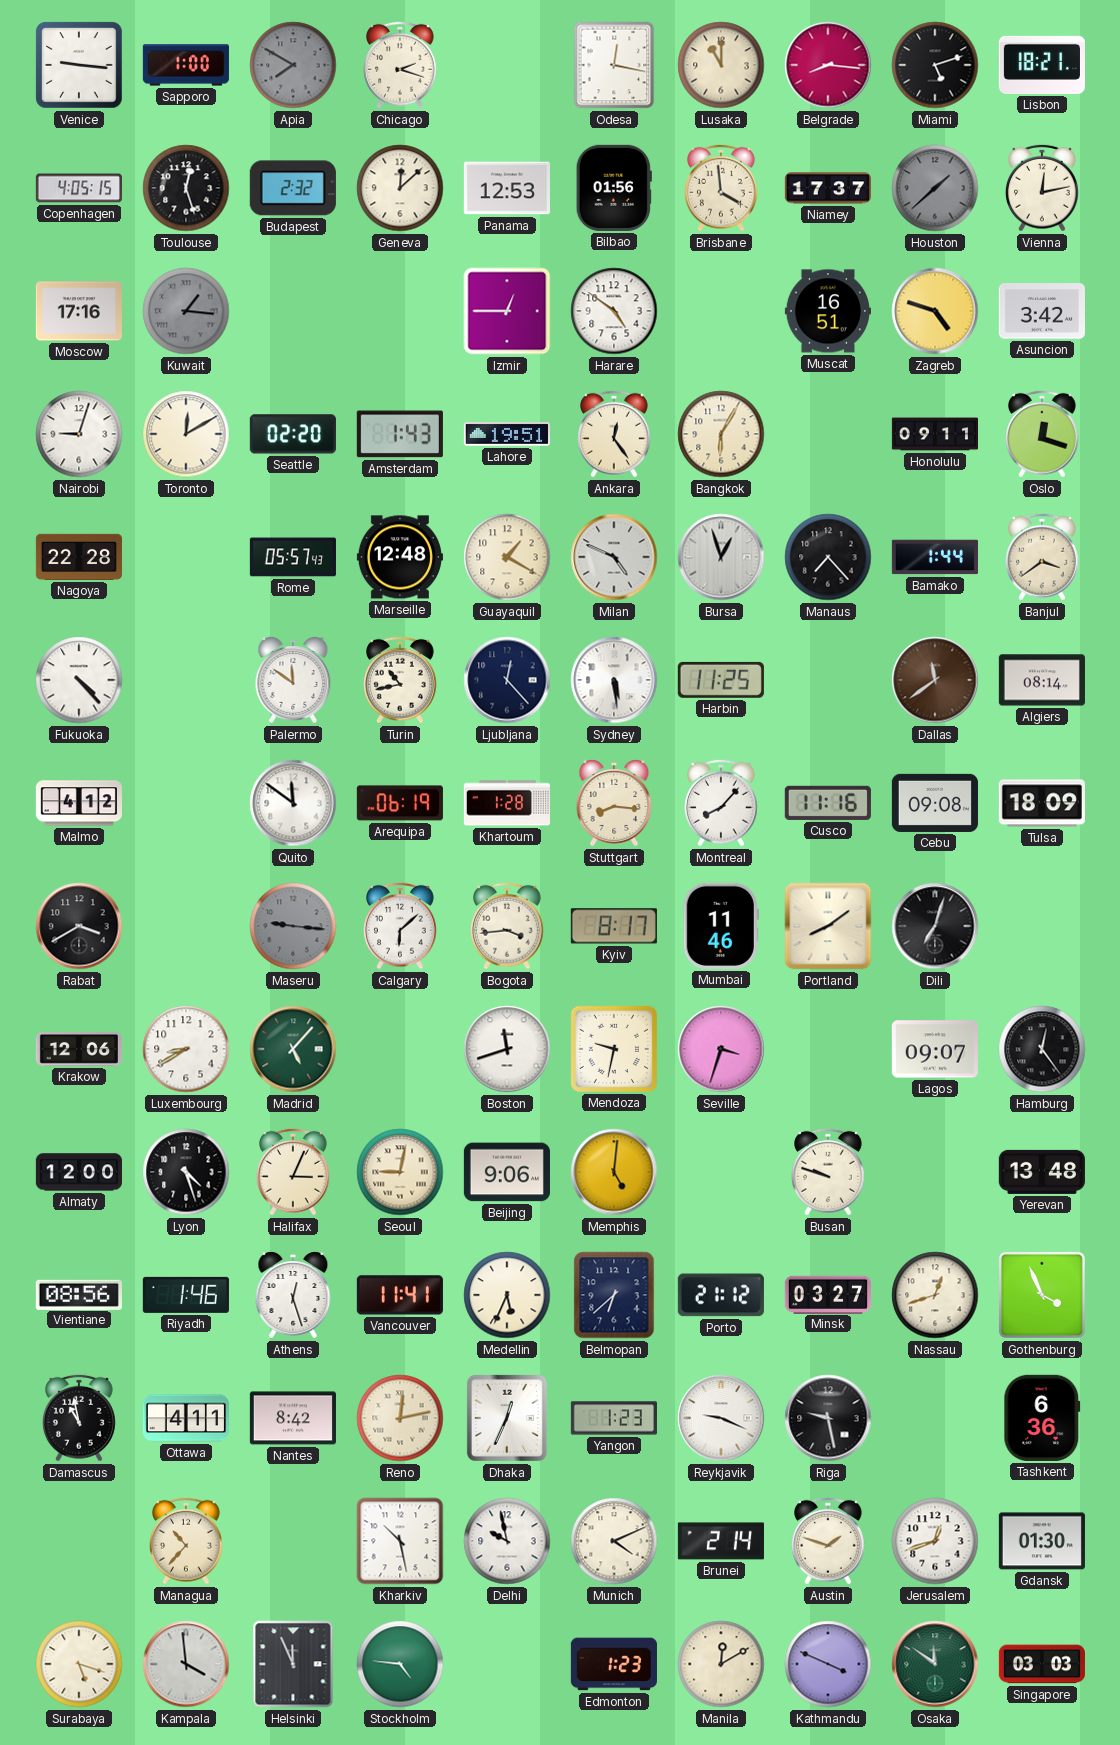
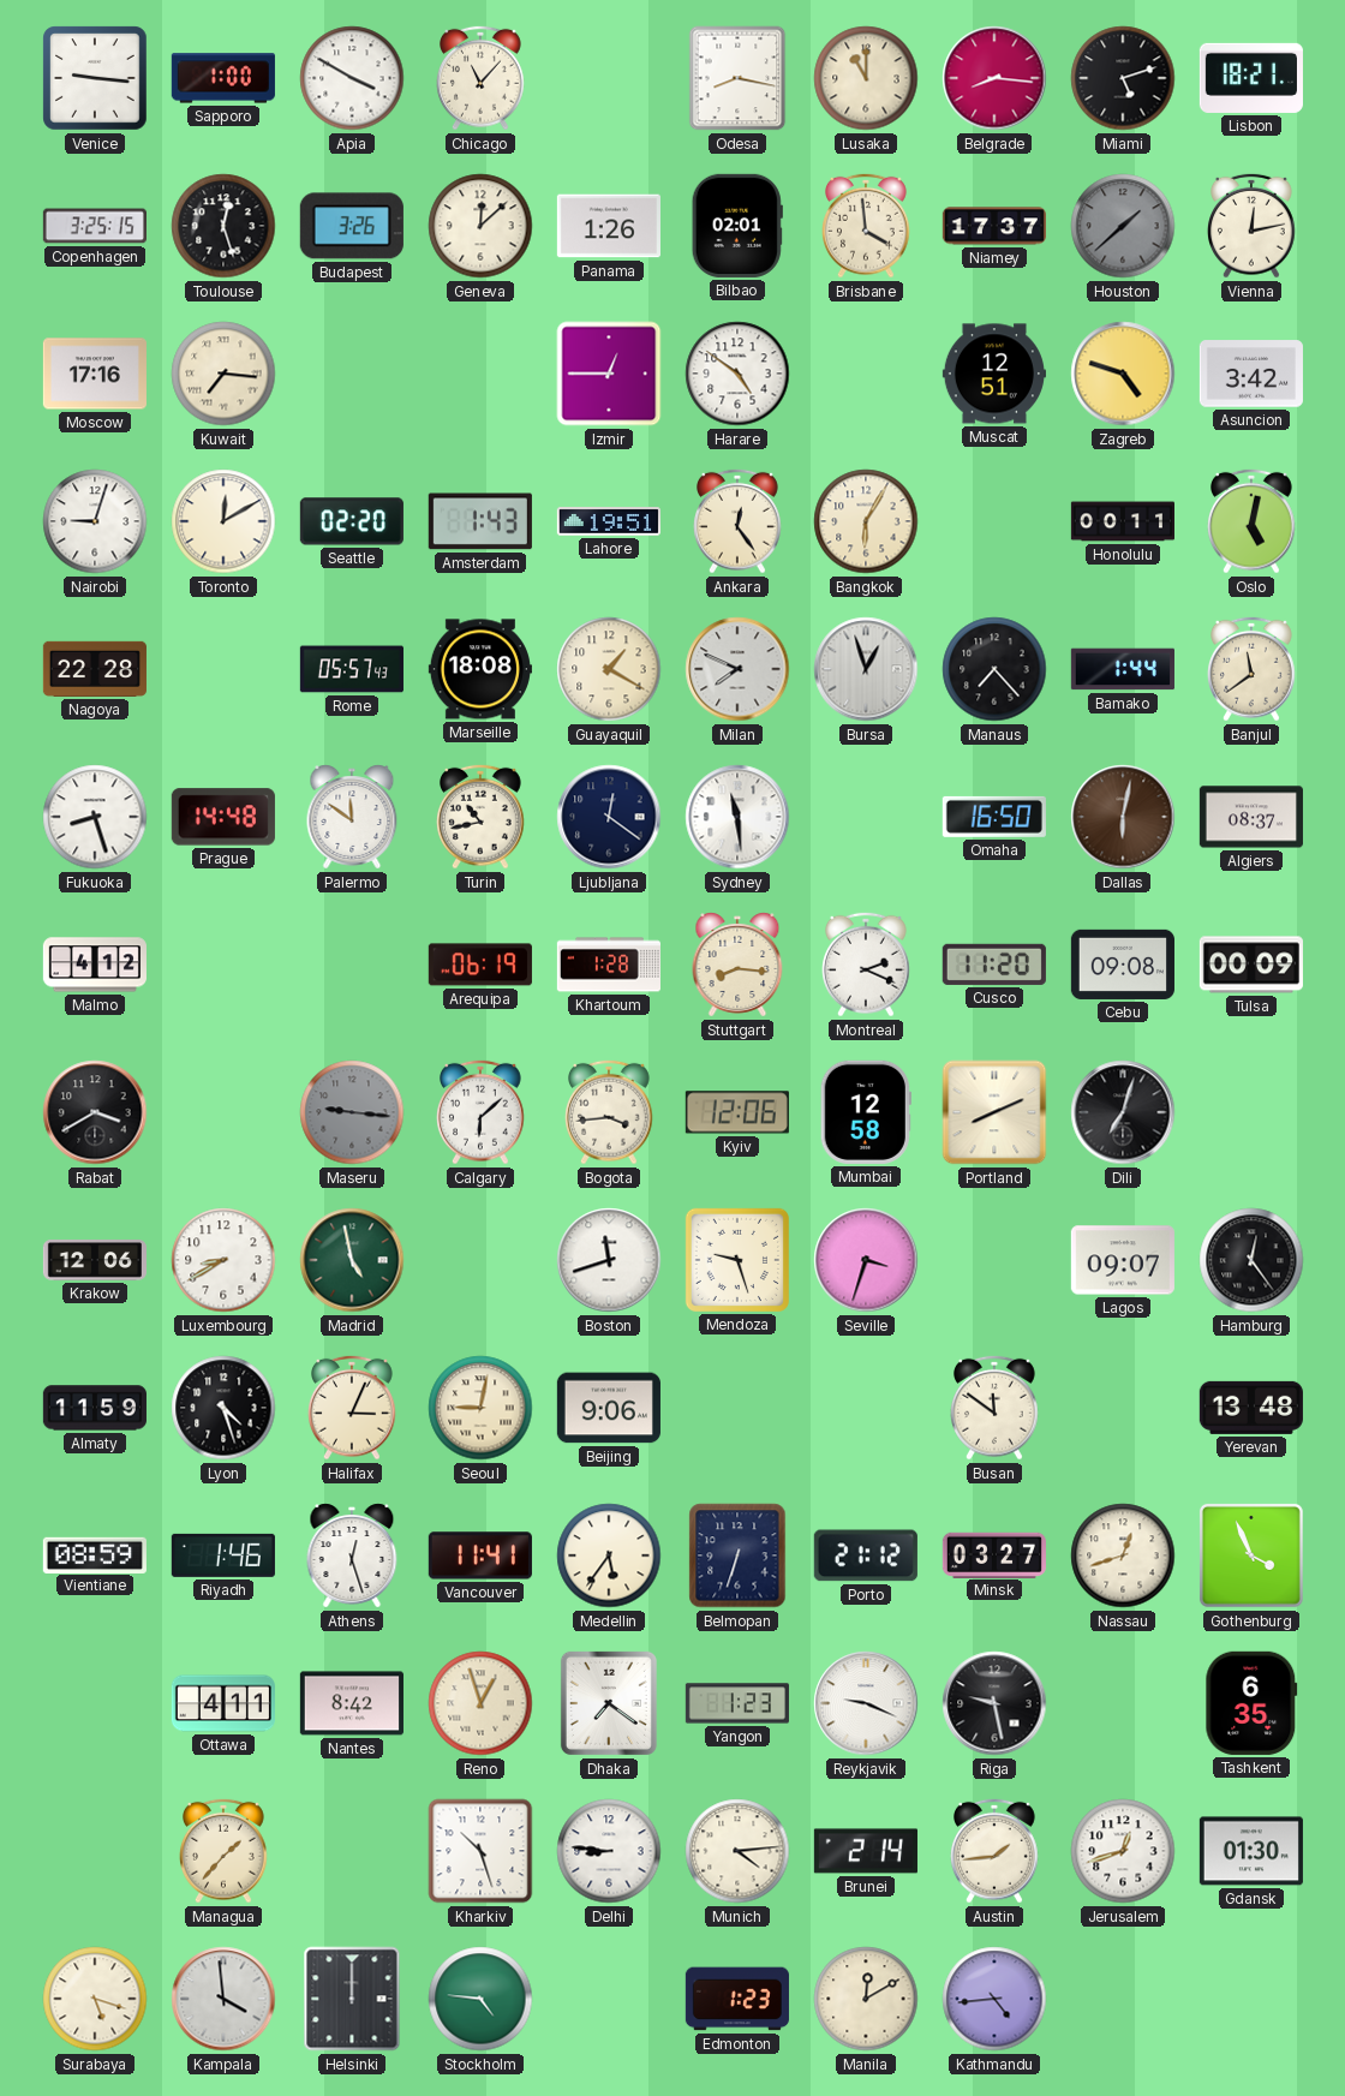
Apia: 7:50 -> 3:50 (352, 78)
Apia dial: grey -> white (352, 78)
Chicago: 2:18 -> 11:07 (482, 78)
Odesa: 12:17 -> 8:17 (737, 78)
Copenhagen: 4:05 -> 3:25 (95, 226)
Budapest: 2:32 -> 3:26 (352, 226)
Panama: 12:53 -> 1:26 (609, 226)
Bilbao: 01:56 -> 02:01 (737, 226)
Kuwait: 1:16 -> 7:16 (223, 374)
Kuwait dial: grey -> cream (223, 374)
Muscat: 16:51 -> 12:51 (994, 374)
Honolulu: 09:11 -> 00:11 (1122, 521)
Oslo: 12:18 -> 5:02 (1253, 521)
Marseille: 12:48 -> 18:08 (480, 669)
Milan: 4:49 -> 7:49 (737, 669)
Banjul: 3:39 -> 11:39 (1253, 669)
Fukuoka: 4:23 -> 8:27 (95, 817)
Prague: none -> 14:48 (223, 817)
Ljubljana: 12:23 -> 12:21 (609, 817)
Sydney: 5:29 -> 11:29 (737, 817)
Harbin: 11:25 -> none (721, 680)
Omaha: none -> 16:50 (994, 817)
Dallas: 11:39 -> 6:02 (1123, 817)
Algiers: 08:14 -> 08:37 (1251, 817)
Quito: 11:51 -> none (293, 803)
Montreal: 8:07 -> 2:19 (867, 965)
Cusco: 11:16 -> 11:20 (994, 965)
Tulsa: 18:09 -> 00:09 (1251, 965)
Kyiv: 8:17 -> 12:06 (737, 1112)
Mumbai: 11:46 -> 12:58 (866, 1112)
Portland: 8:09 -> 8:11 (994, 1112)
Madrid: 5:07 -> 4:58 (352, 1260)
Mendoza: 9:32 -> 9:27 (737, 1260)
Almaty: 12:00 -> 11:59 (95, 1408)
Memphis: 5:01 -> none (614, 1172)
Busan: 9:48 -> 11:51 (996, 1408)
Vientiane: 08:56 -> 08:59 (95, 1554)
Medellin: 5:34 -> 5:36 (609, 1555)
Belmopan: 6:38 -> 6:33 (737, 1555)
Damascus: 10:58 -> none (80, 1418)
Reno: 12:13 -> 12:57 (480, 1703)
Dhaka: 12:34 -> 7:21 (609, 1703)
Tashkent: 6:36 -> 6:35 (1251, 1703)
Managua: 10:37 -> 1:37 (225, 1851)
Kharkiv: 10:28 -> 10:27 (480, 1851)
Delhi: 9:58 -> 8:46 (609, 1851)
Munich: 4:11 -> 4:14 (737, 1851)
Austin: 1:48 -> 1:44 (996, 1851)
Helsinki: 11:56 -> 12:00 (352, 1999)
Kathmandu: 3:49 -> 4:44 (994, 1999)
Osaka: 11:51 -> none (935, 1664)
Singapore: 03:03 -> none (1042, 1664)
